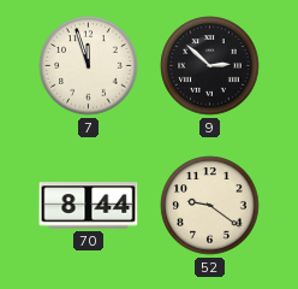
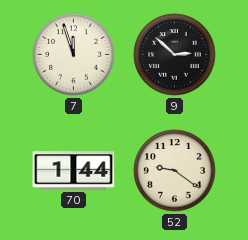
70: 8:44 -> 1:44 (74, 171)
